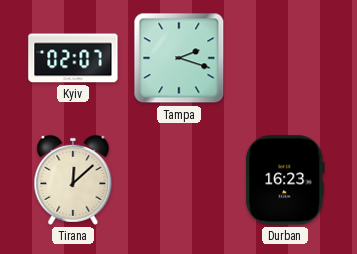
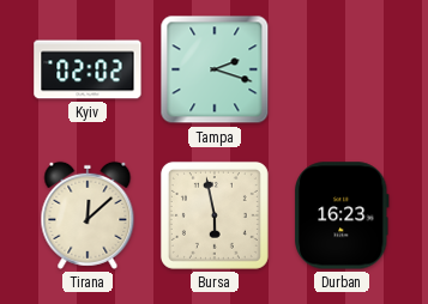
Kyiv: 02:07 -> 02:02 (88, 69)
Bursa: none -> 5:58 (215, 215)
